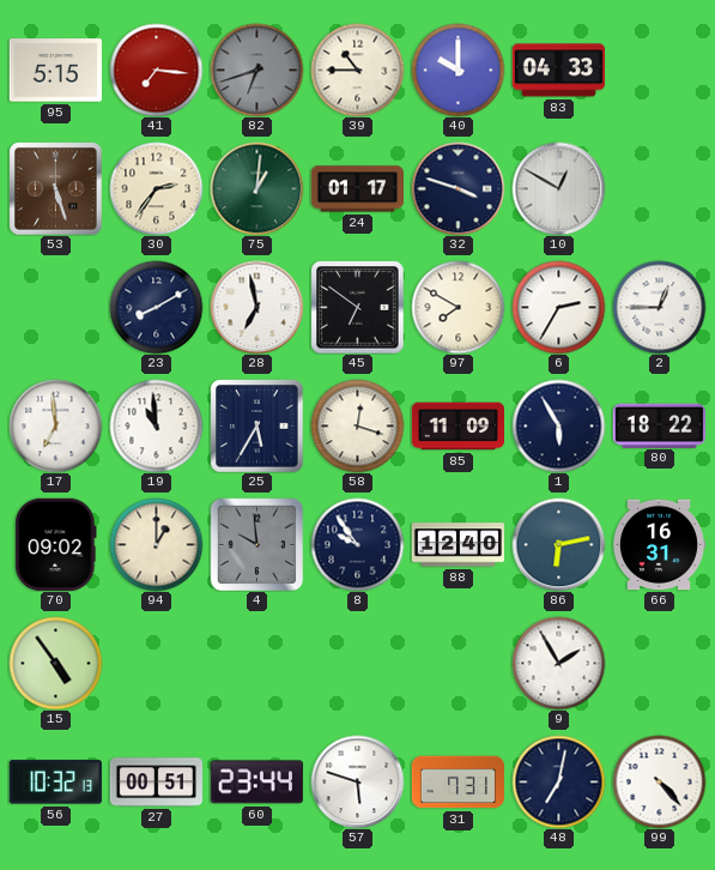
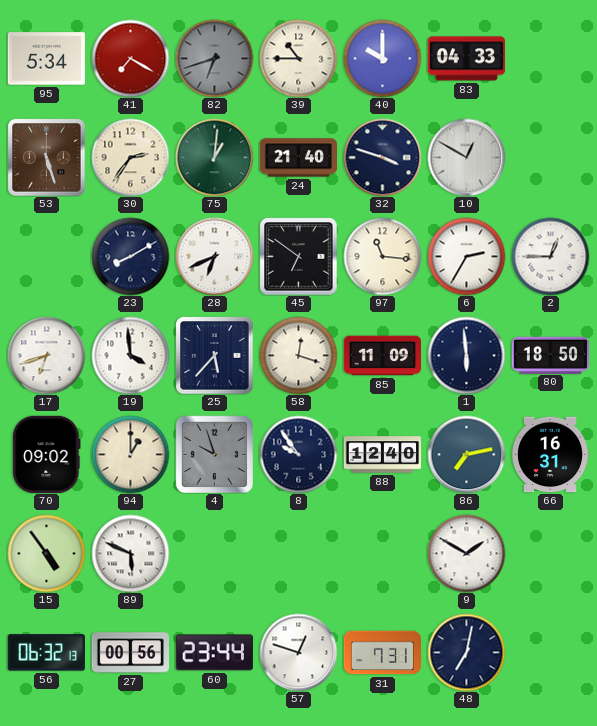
95: 5:15 -> 5:34 (46, 59)
41: 7:16 -> 7:20 (130, 58)
24: 01:17 -> 21:40 (298, 158)
28: 6:58 -> 6:41 (214, 256)
97: 7:50 -> 11:16 (382, 256)
17: 6:59 -> 6:42 (46, 355)
19: 10:59 -> 3:59 (130, 355)
25: 5:35 -> 5:37 (214, 355)
1: 5:55 -> 5:59 (466, 355)
80: 18:22 -> 18:50 (550, 355)
4: 9:59 -> 9:57 (214, 454)
86: 6:13 -> 7:13 (466, 454)
89: none -> 5:49 (130, 553)
9: 1:55 -> 1:50 (466, 553)
56: 10:32 -> 06:32 (46, 653)
27: 00:51 -> 00:56 (130, 653)
57: 5:48 -> 12:48 (298, 652)
99: 4:23 -> none (659, 781)
